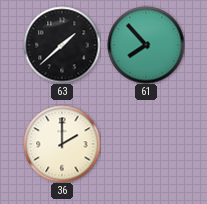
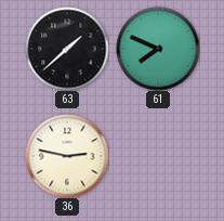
61: 7:53 -> 7:49 (158, 49)
36: 2:00 -> 2:47 (67, 156)
